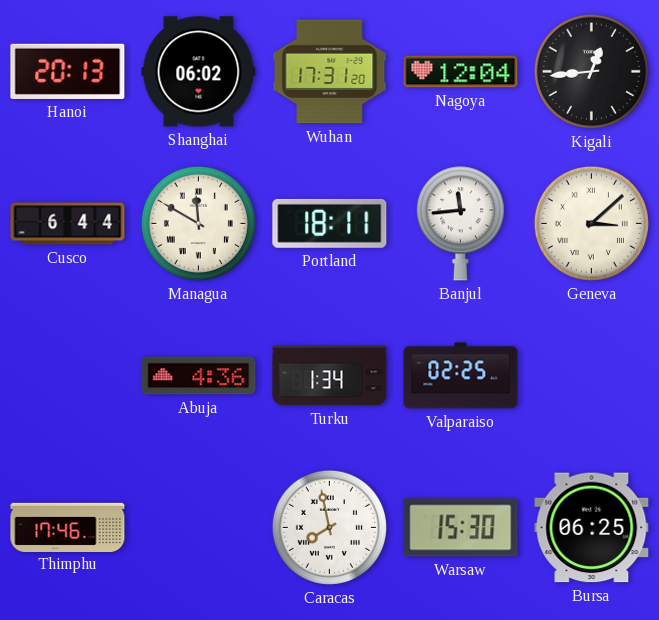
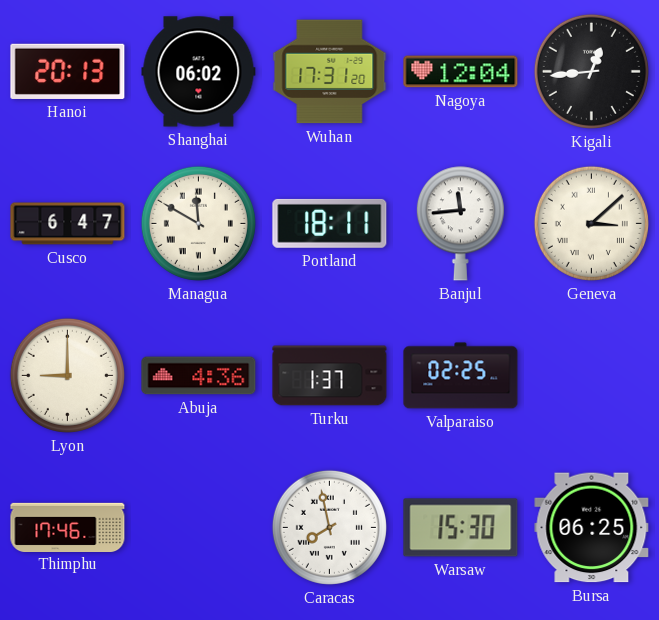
Cusco: 6:44 -> 6:47 (68, 224)
Lyon: none -> 9:00 (67, 375)
Turku: 1:34 -> 1:37 (330, 376)
